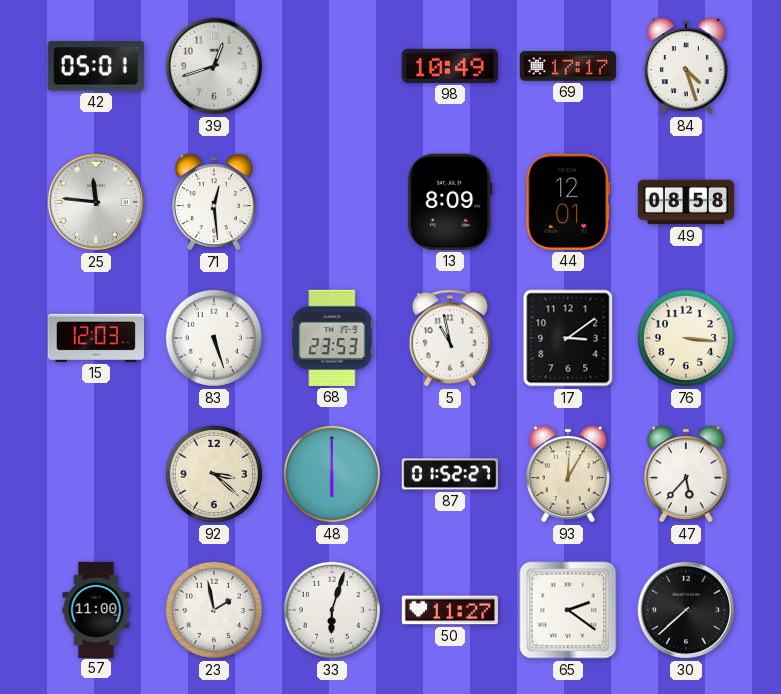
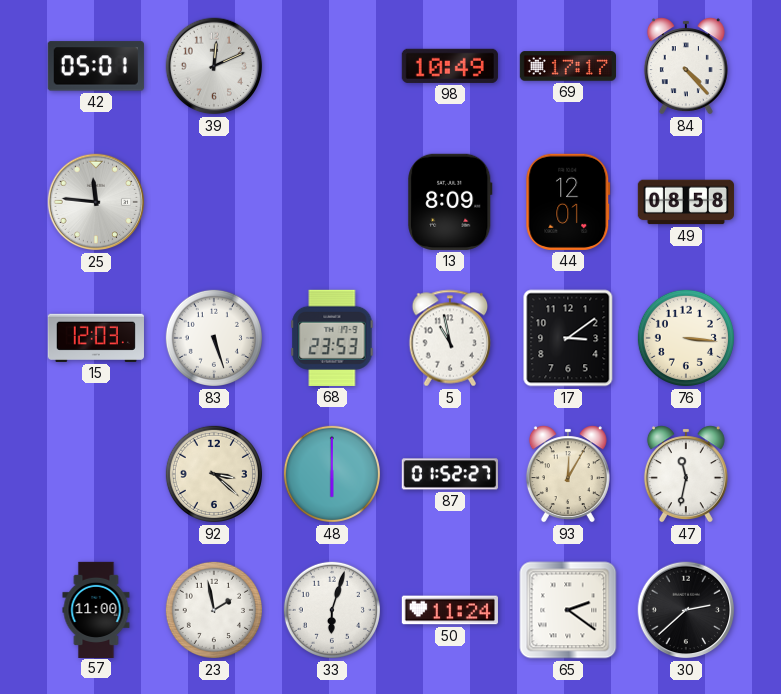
39: 12:42 -> 12:11 (214, 66)
84: 4:27 -> 4:23 (686, 66)
71: 12:29 -> none (214, 202)
47: 5:37 -> 11:32 (686, 474)
50: 11:27 -> 11:24 (450, 610)
30: 7:38 -> 2:38 (686, 610)
